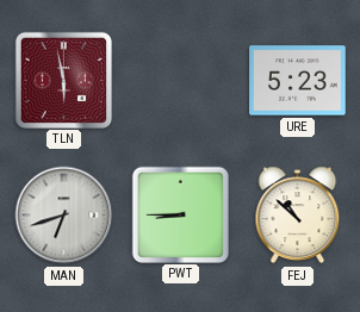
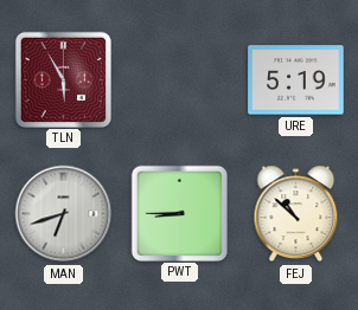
TLN: 5:58 -> 5:55 (63, 79)
URE: 5:23 -> 5:19 (296, 80)
